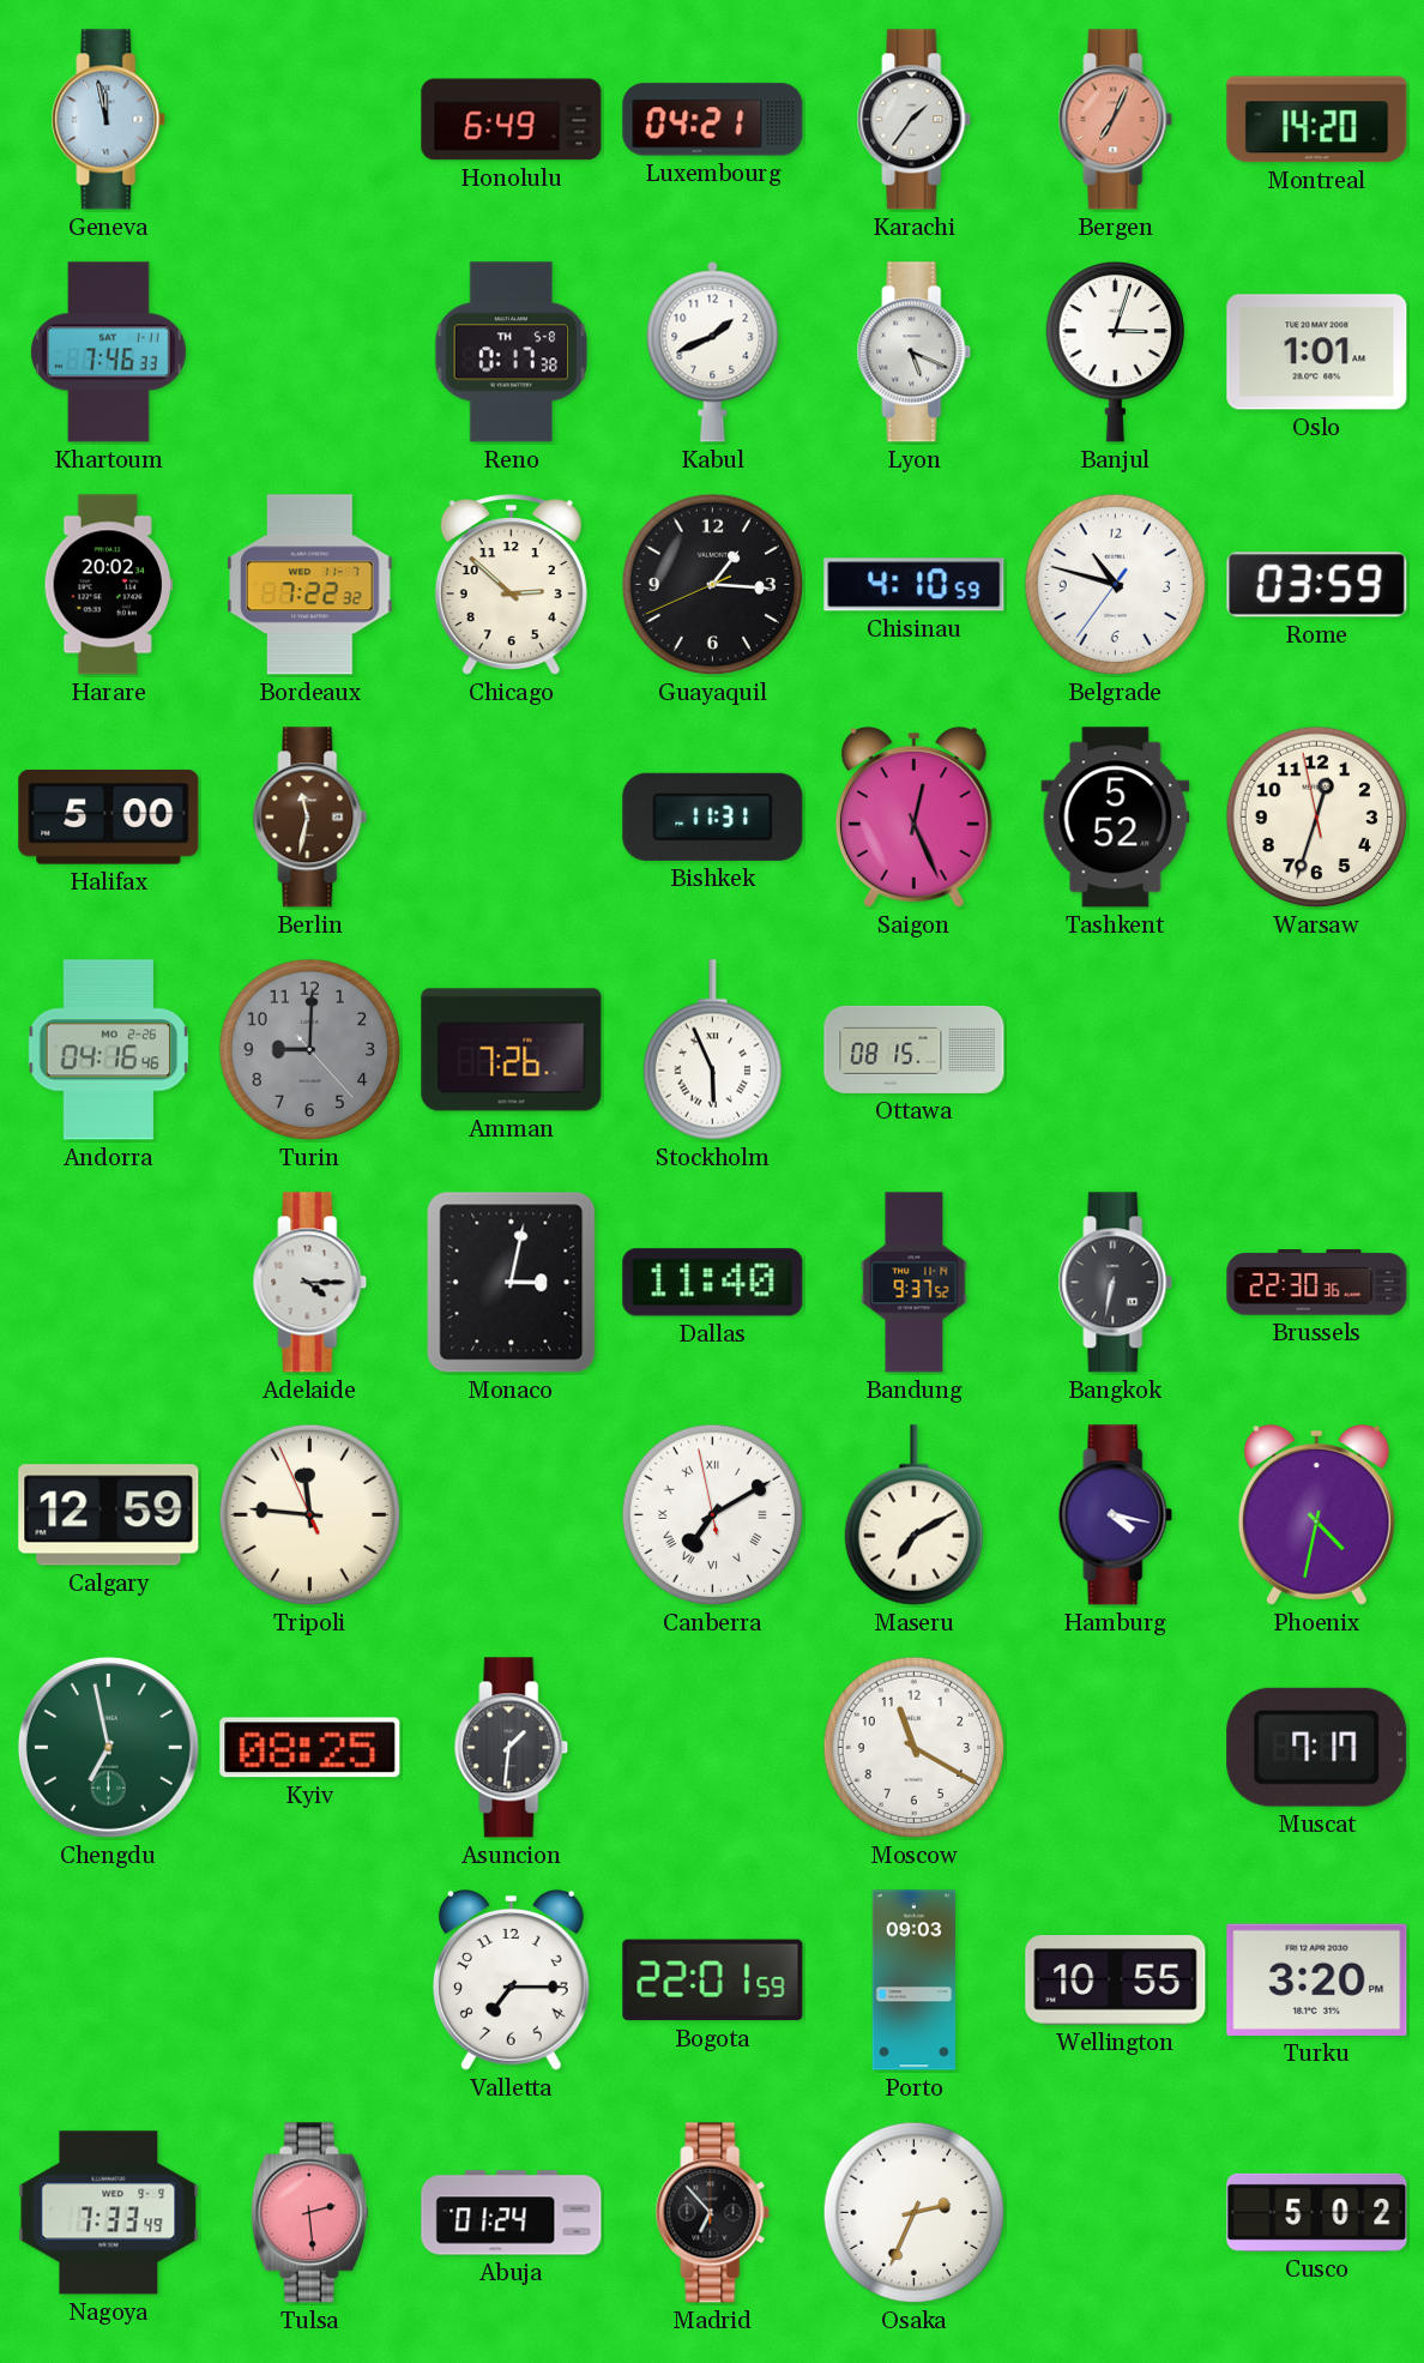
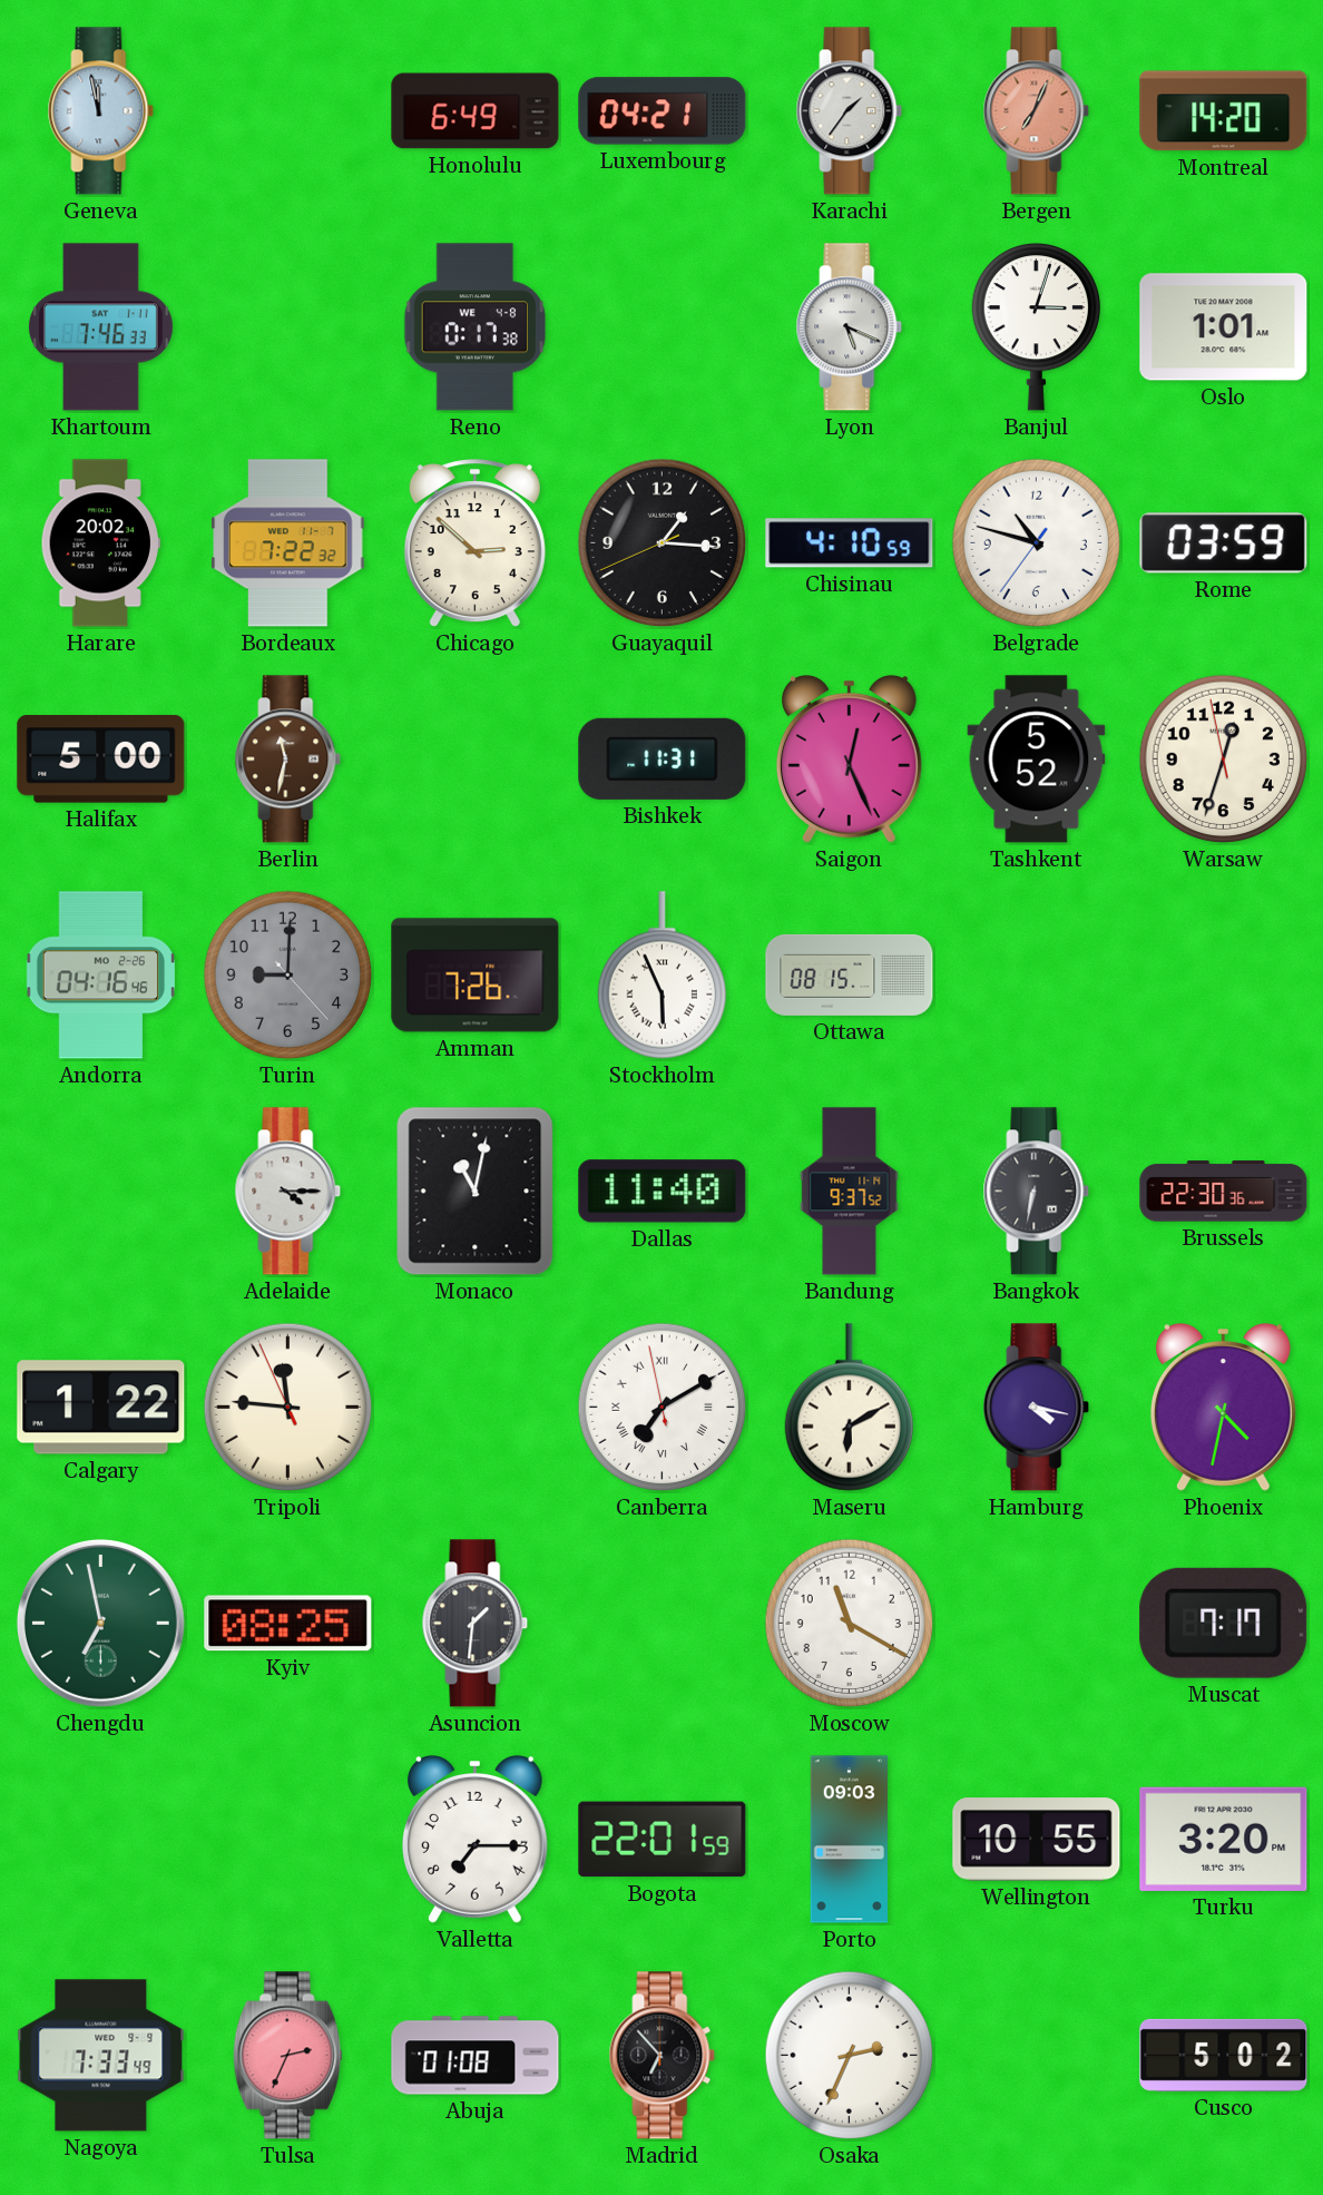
Reno date: TH 5-8 -> WE 4-8 (476, 327)
Kabul: 1:41 -> none (713, 351)
Monaco: 3:02 -> 11:02 (476, 1192)
Calgary: 12:59 -> 1:22 (101, 1408)
Maseru: 7:10 -> 6:10 (849, 1408)
Tulsa: 2:29 -> 2:34 (287, 2056)
Abuja: 01:24 -> 01:08 (476, 2056)
